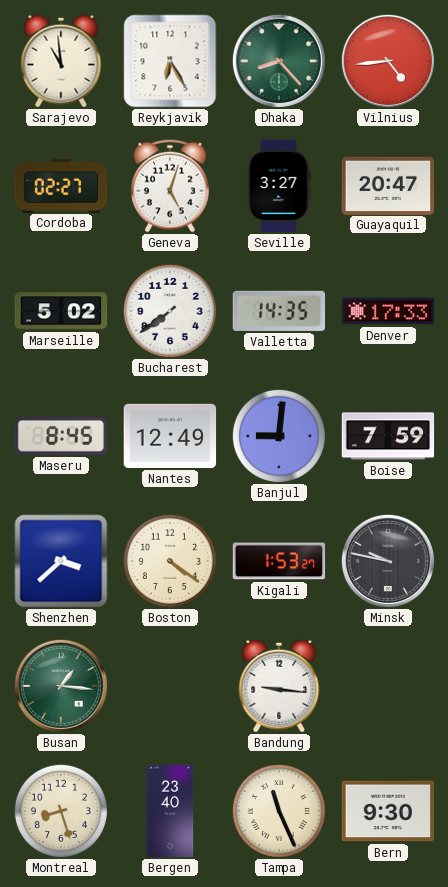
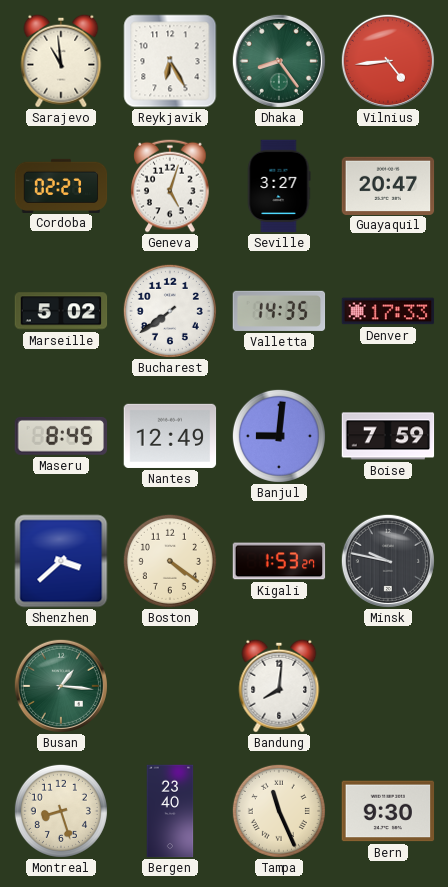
Dhaka: 8:23 -> 8:24 (279, 61)
Bandung: 9:16 -> 8:01 (279, 686)
